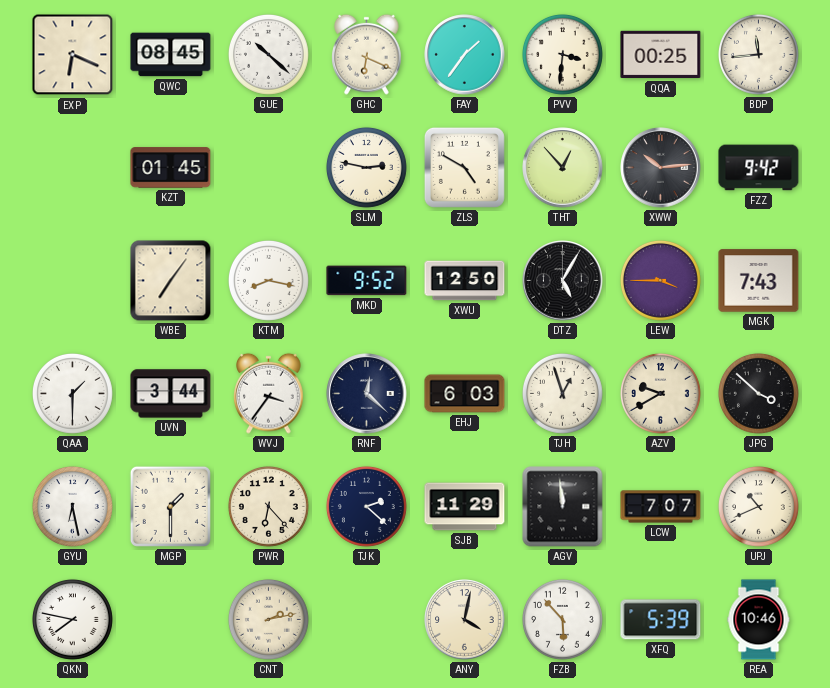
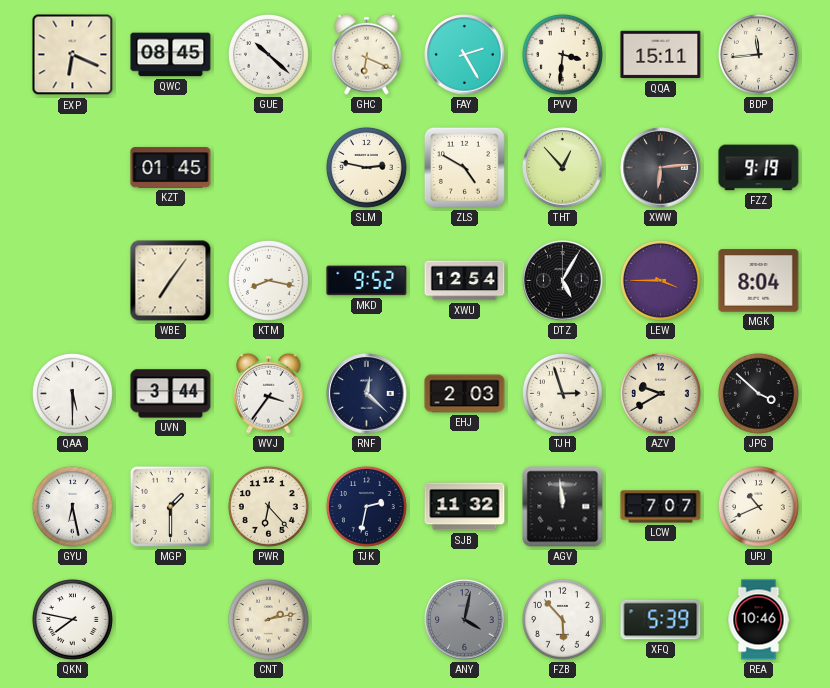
FAY: 1:36 -> 2:25 (465, 55)
QQA: 00:25 -> 15:11 (661, 55)
XWW: 10:14 -> 6:14 (661, 168)
FZZ: 9:42 -> 9:19 (759, 168)
XWU: 12:50 -> 12:54 (465, 281)
MGK: 7:43 -> 8:04 (759, 281)
QAA: 1:30 -> 5:30 (72, 393)
EHJ: 6:03 -> 2:03 (465, 394)
TJH: 12:57 -> 2:57 (562, 393)
TJK: 2:22 -> 2:32 (366, 506)
SJB: 11:29 -> 11:32 (465, 507)
ANY dial: cream -> grey (465, 620)
